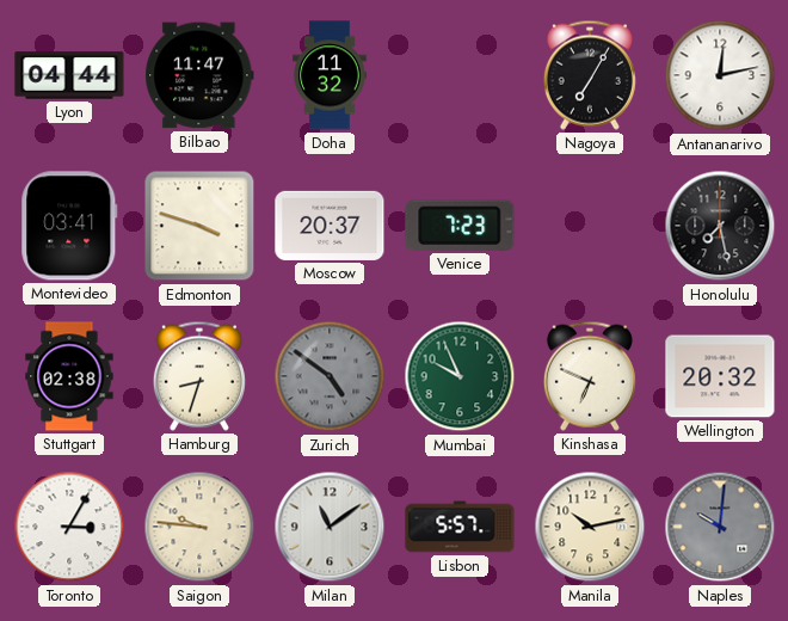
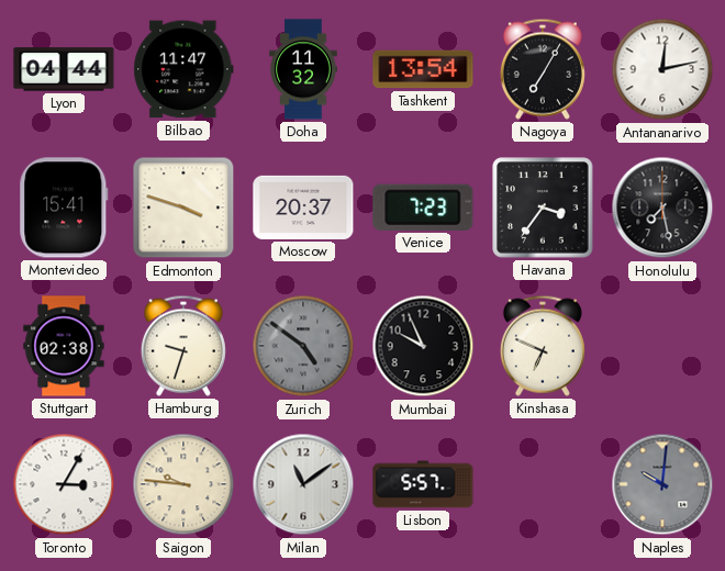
Tashkent: none -> 13:54 (423, 69)
Montevideo: 03:41 -> 15:41 (64, 208)
Havana: none -> 3:36 (543, 208)
Hamburg: 8:33 -> 9:33 (183, 346)
Mumbai dial: green -> black (423, 346)
Wellington: 20:32 -> none (720, 376)
Manila: 10:13 -> none (590, 527)
